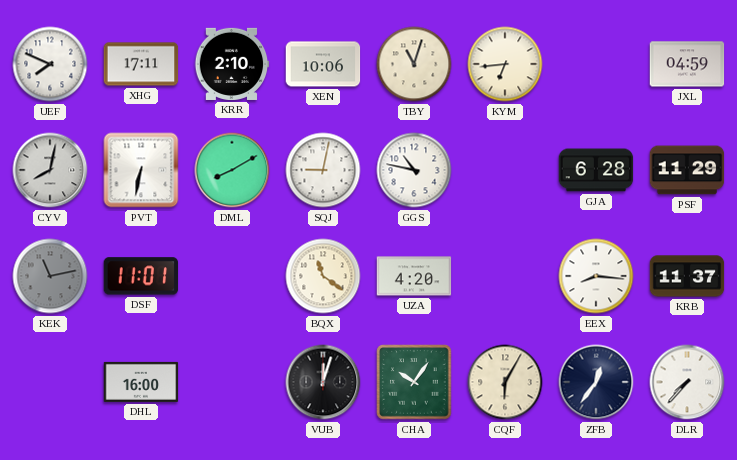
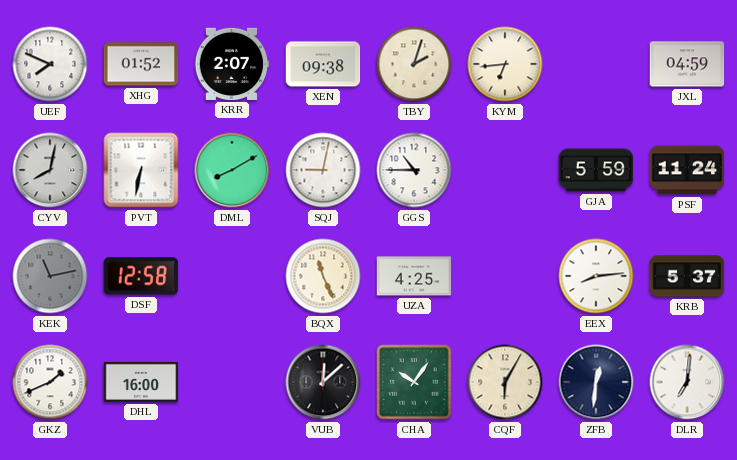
XHG: 17:11 -> 01:52 (141, 64)
KRR: 2:10 -> 2:07 (232, 64)
XEN: 10:06 -> 09:38 (323, 64)
TBY: 11:03 -> 2:03 (414, 64)
GGS: 10:47 -> 10:45 (414, 170)
GJA: 6:28 -> 5:59 (596, 170)
PSF: 11:29 -> 11:24 (687, 170)
DSF: 11:01 -> 12:58 (141, 276)
BQX: 11:21 -> 11:26 (323, 276)
UZA: 4:20 -> 4:25 (414, 276)
EEX: 8:16 -> 8:14 (596, 276)
KRB: 11:37 -> 5:37 (687, 276)
GKZ: none -> 1:41 (50, 382)
VUB: 12:03 -> 12:08 (323, 382)
ZFB: 12:36 -> 12:31 (596, 382)
DLR: 7:37 -> 7:01 (687, 382)
